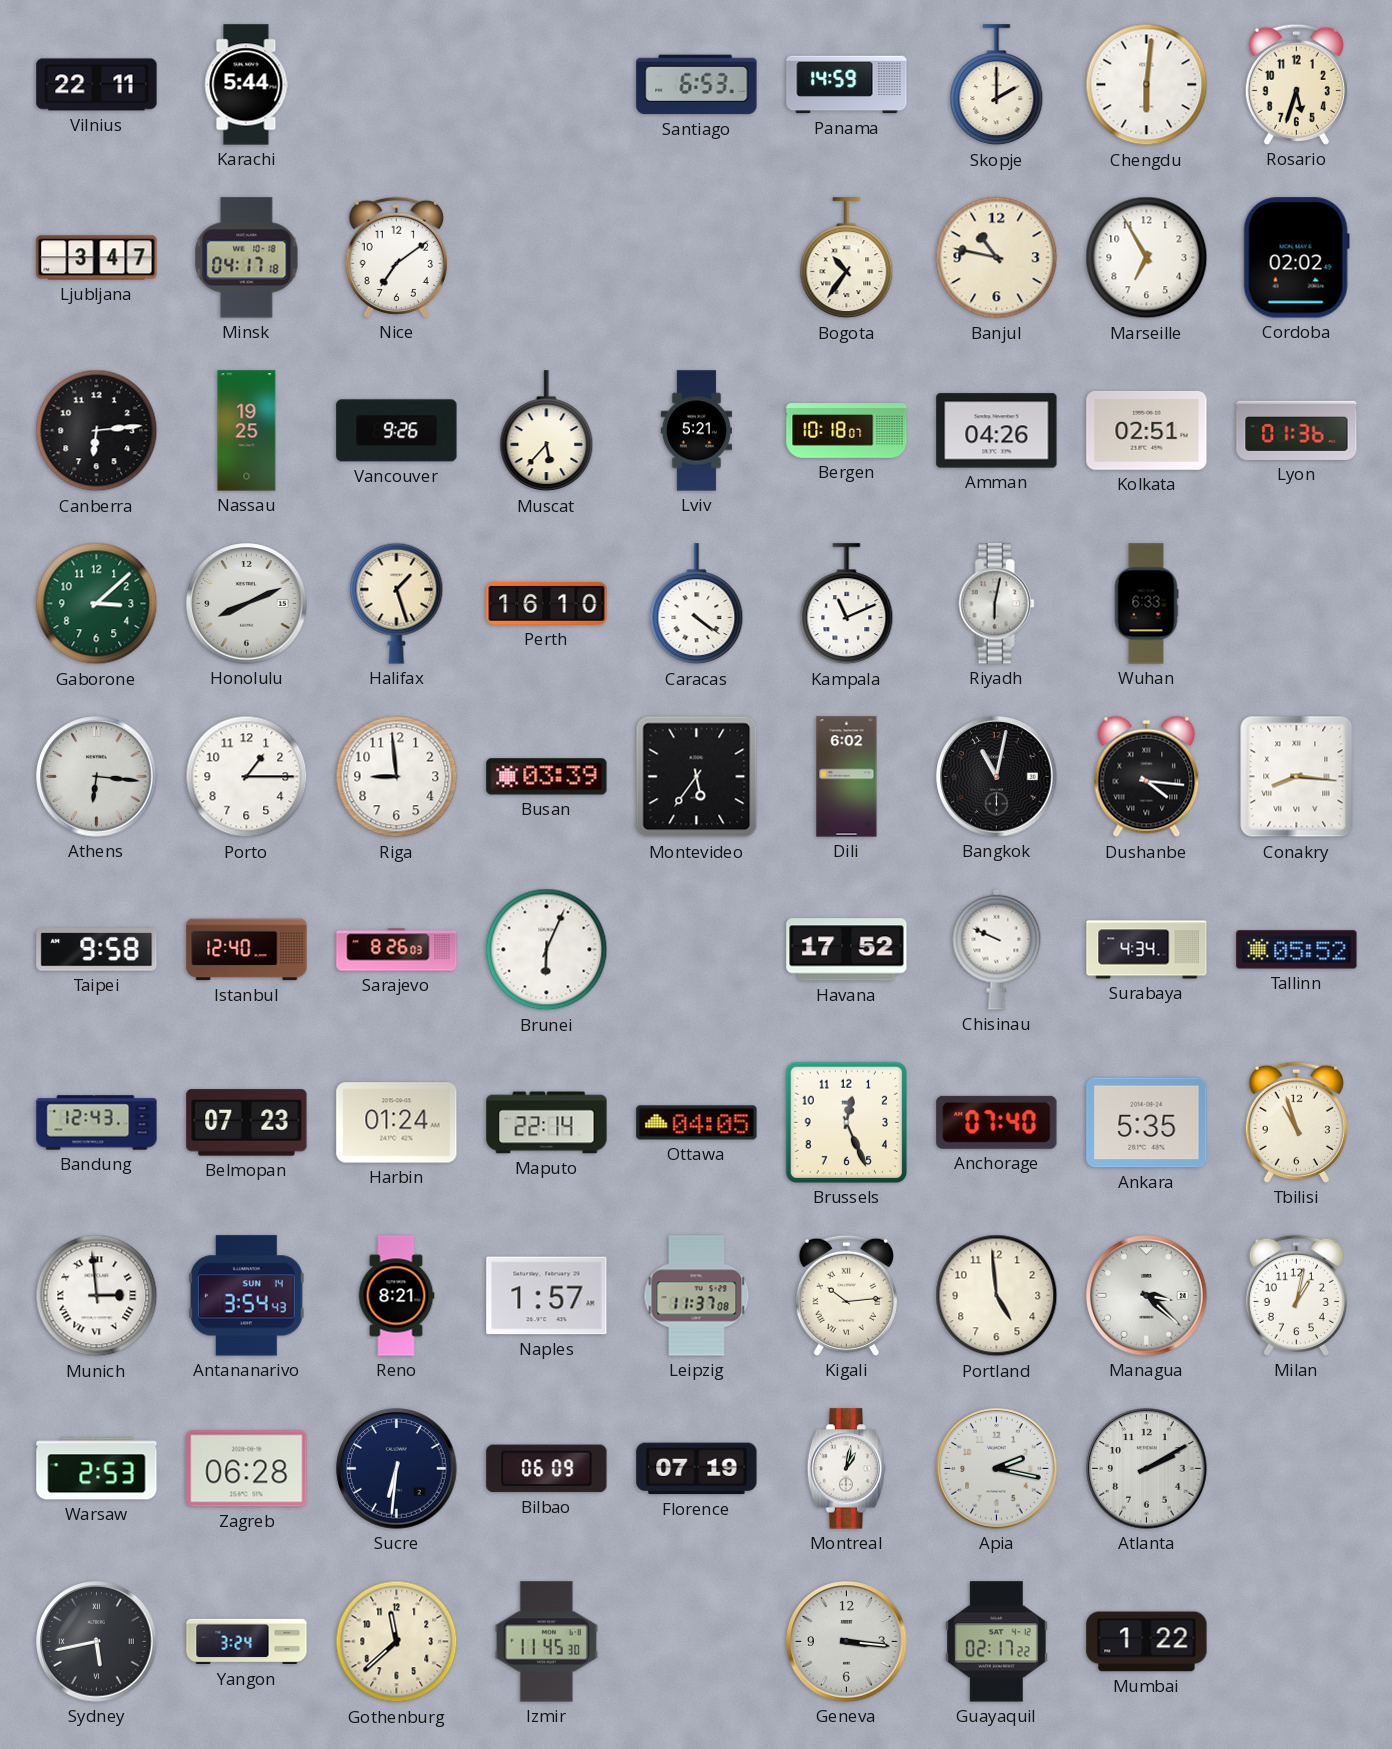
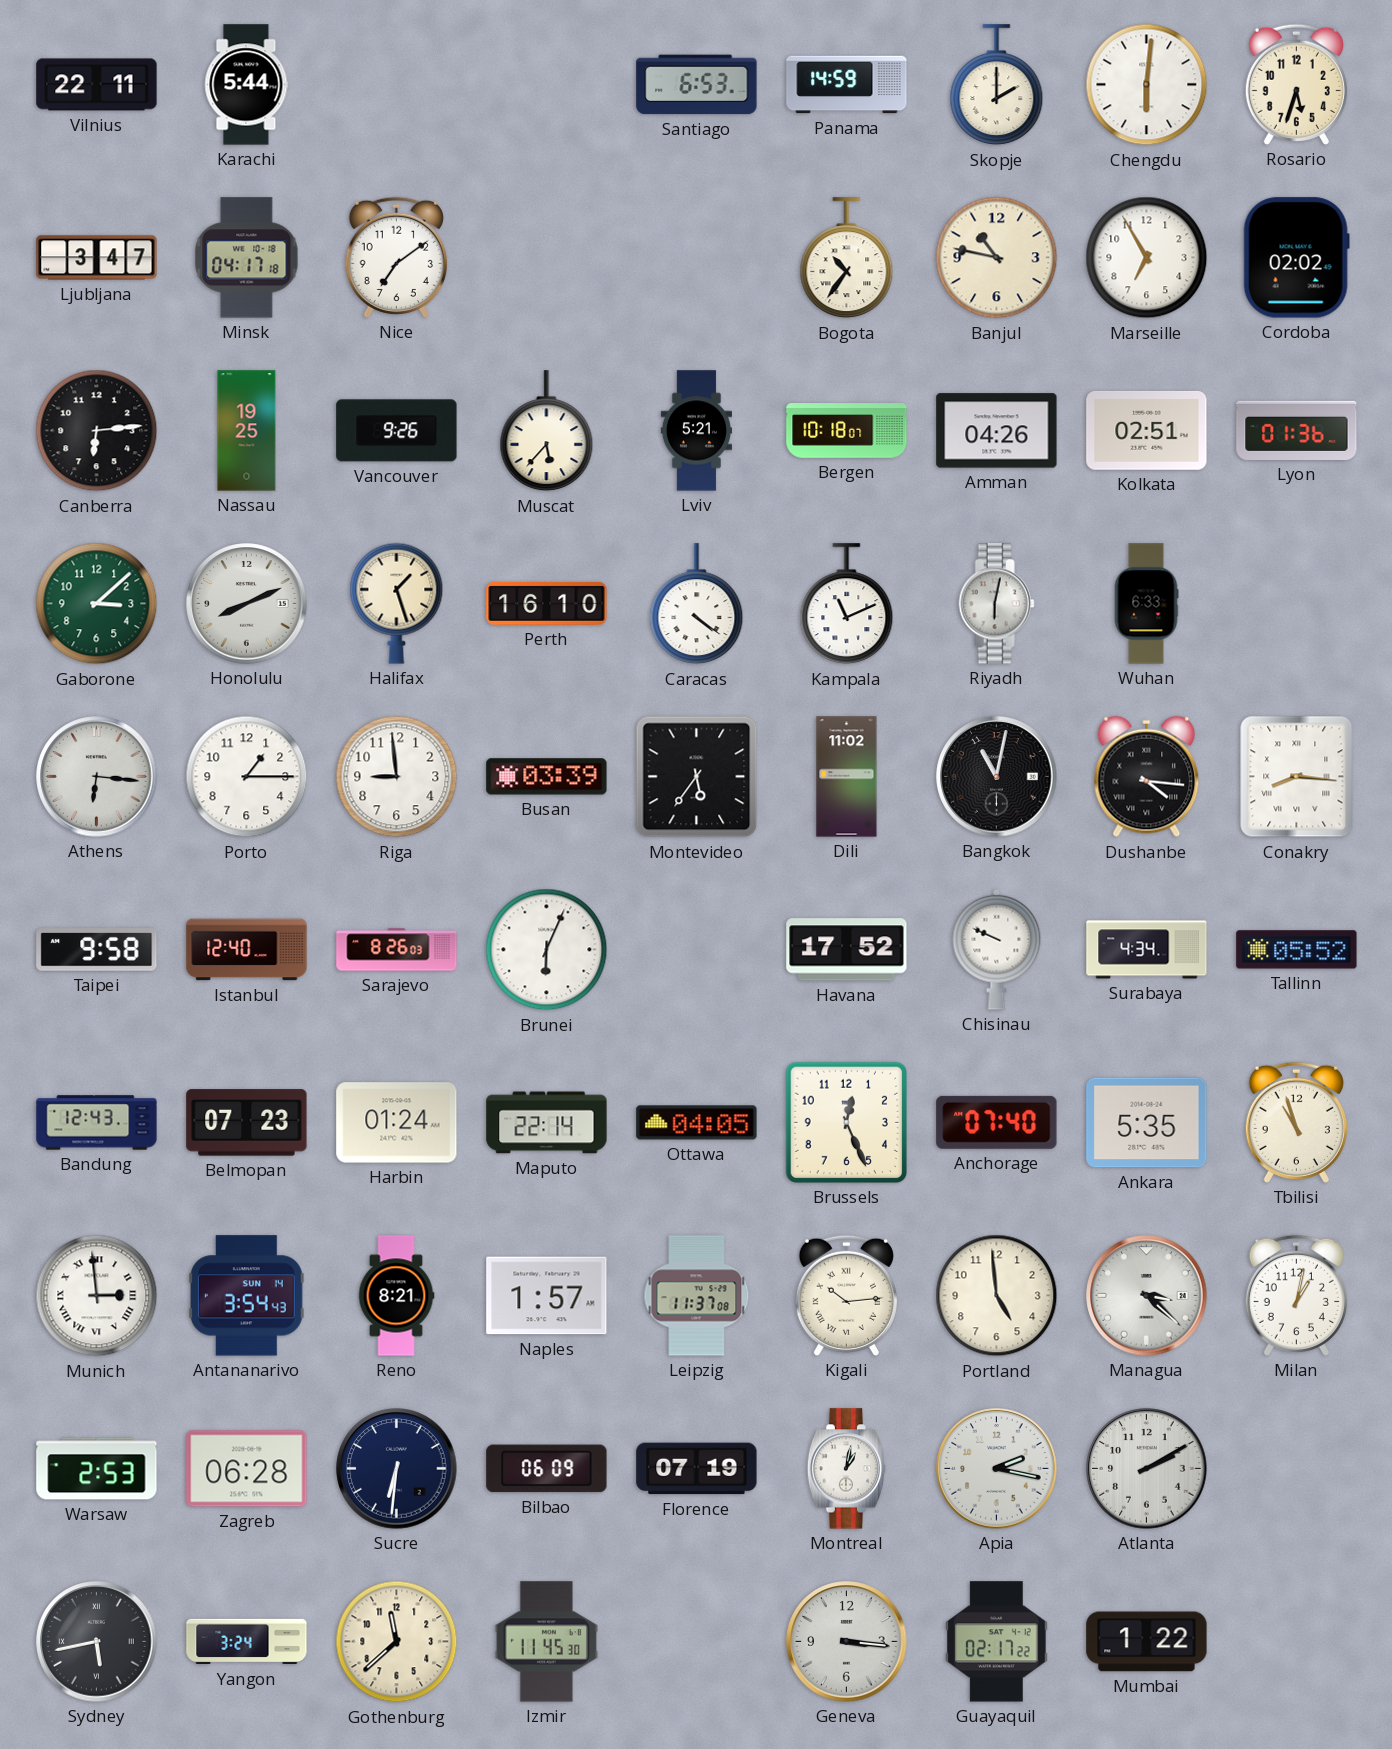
Dili: 6:02 -> 11:02 (847, 777)
